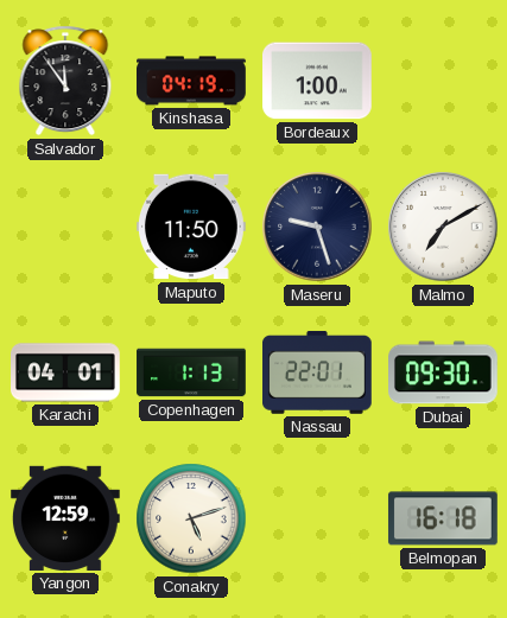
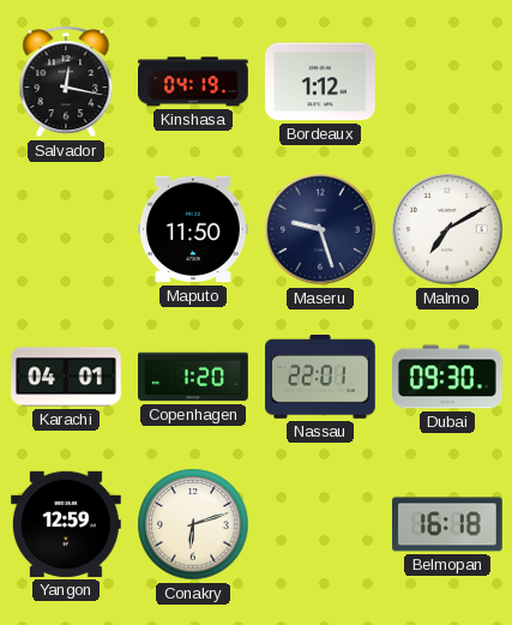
Salvador: 11:54 -> 12:17 (66, 82)
Bordeaux: 1:00 -> 1:12 (321, 82)
Copenhagen: 1:13 -> 1:20 (193, 377)
Conakry: 5:12 -> 6:12 (193, 524)
